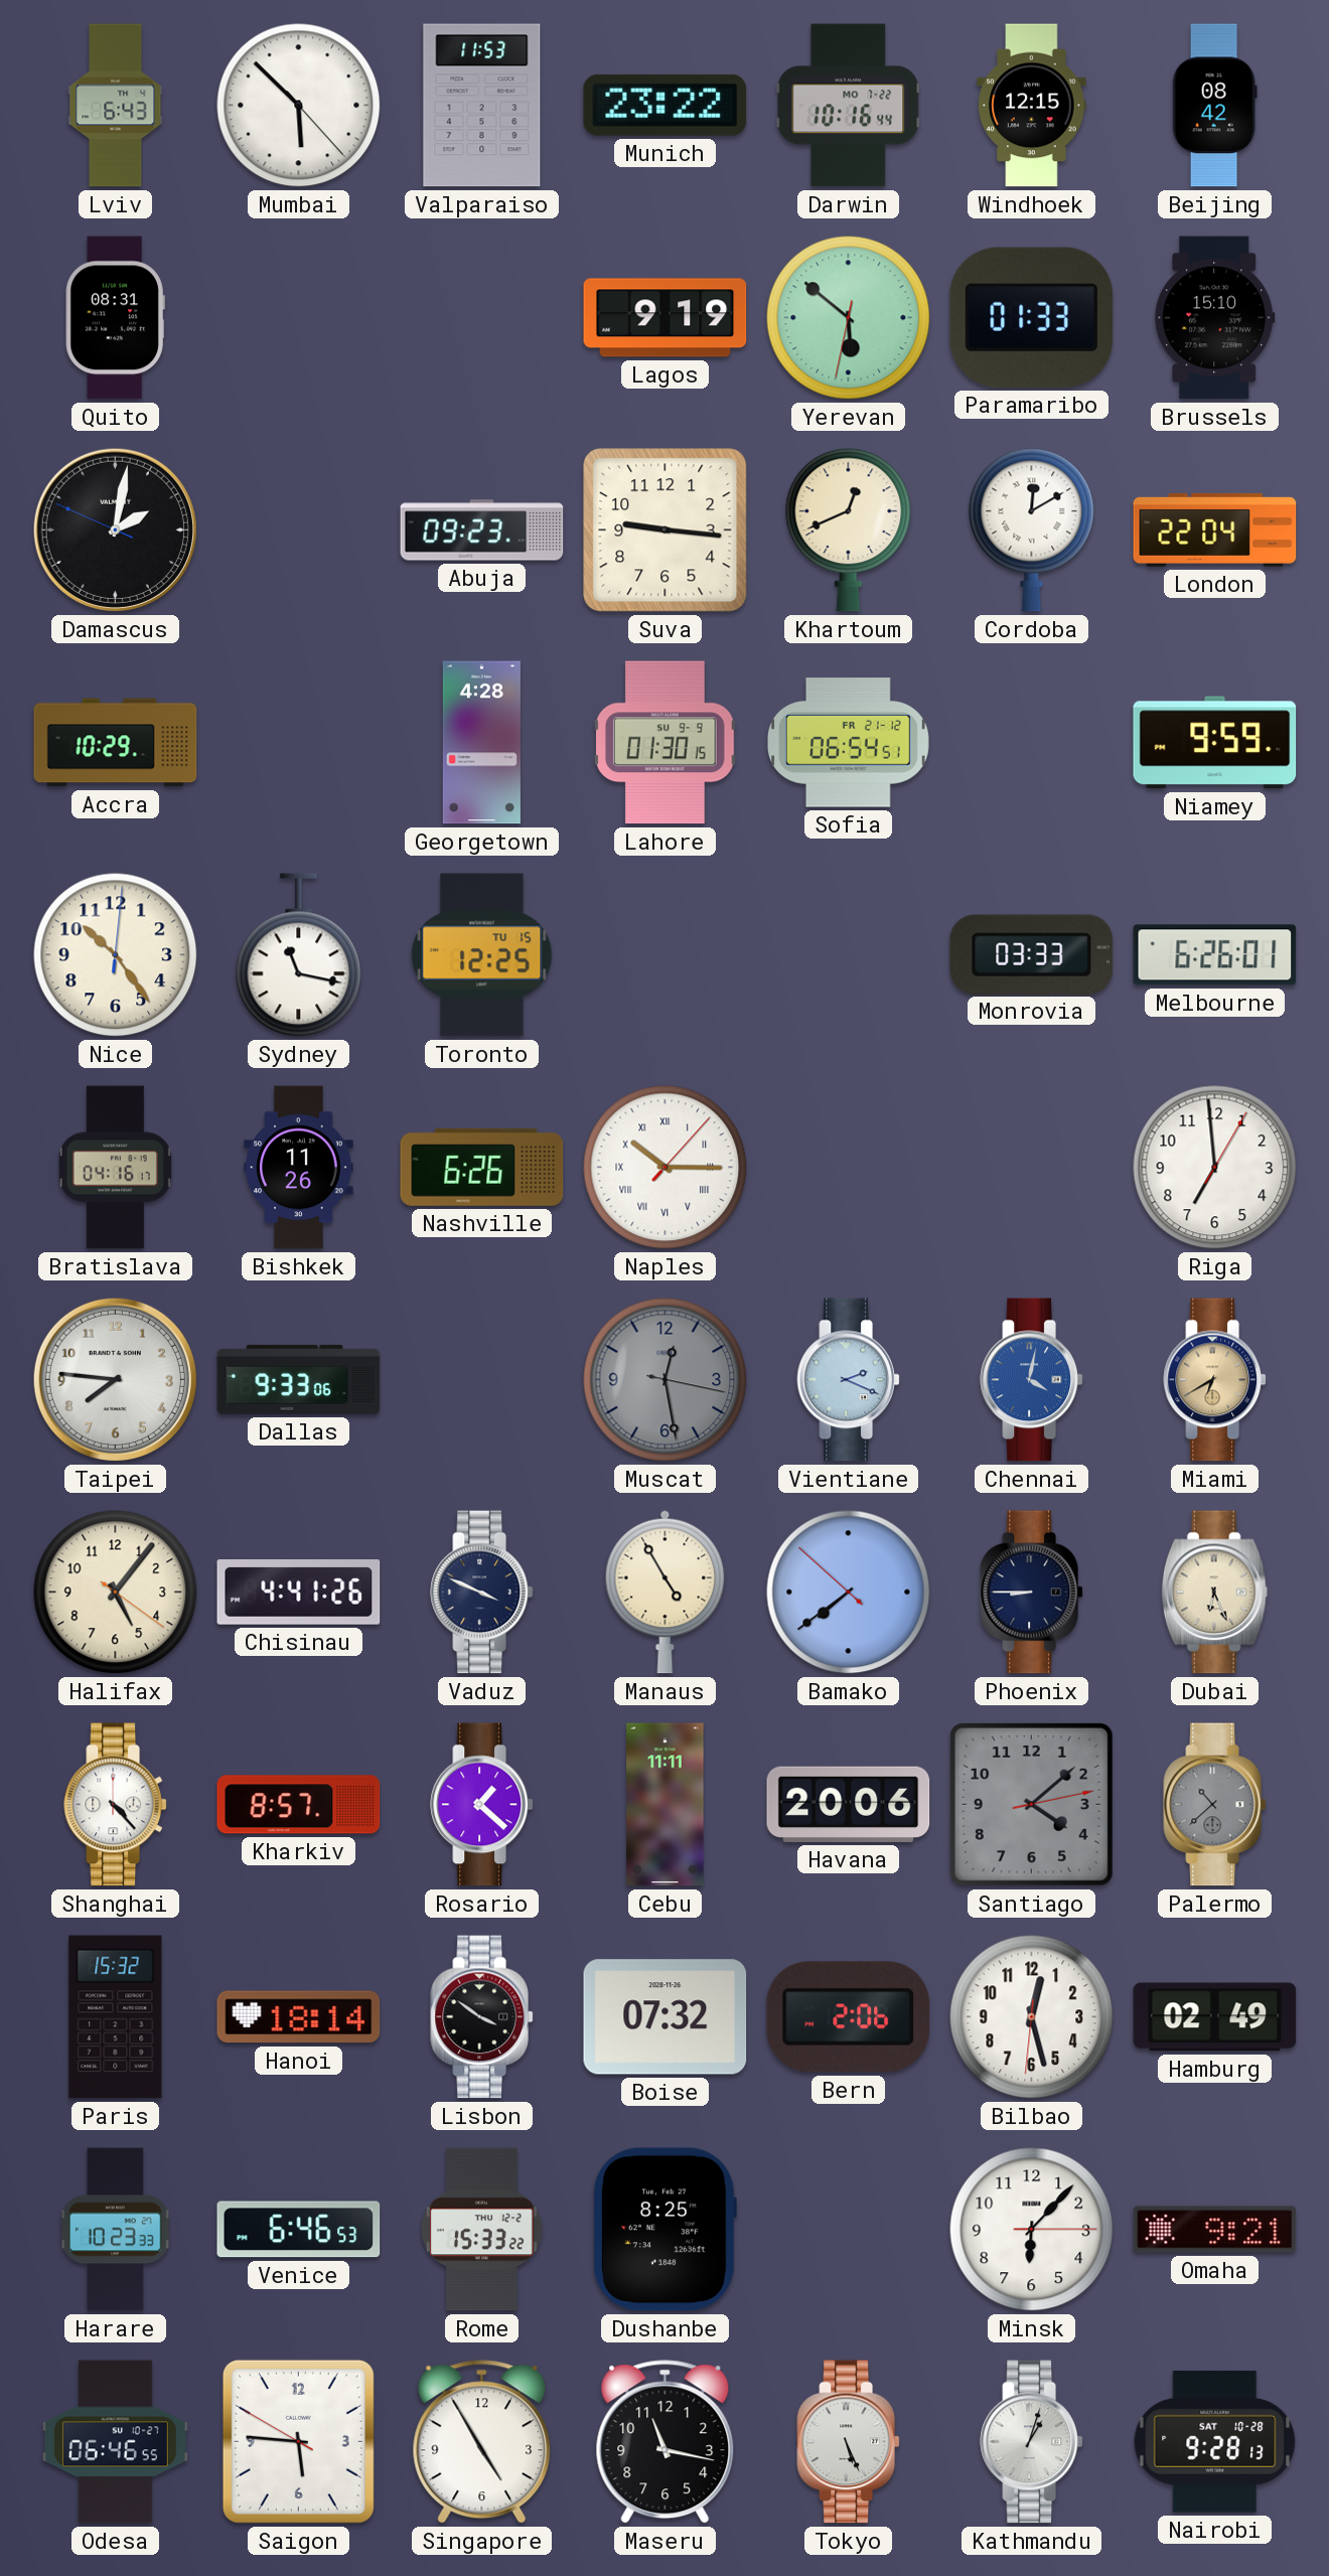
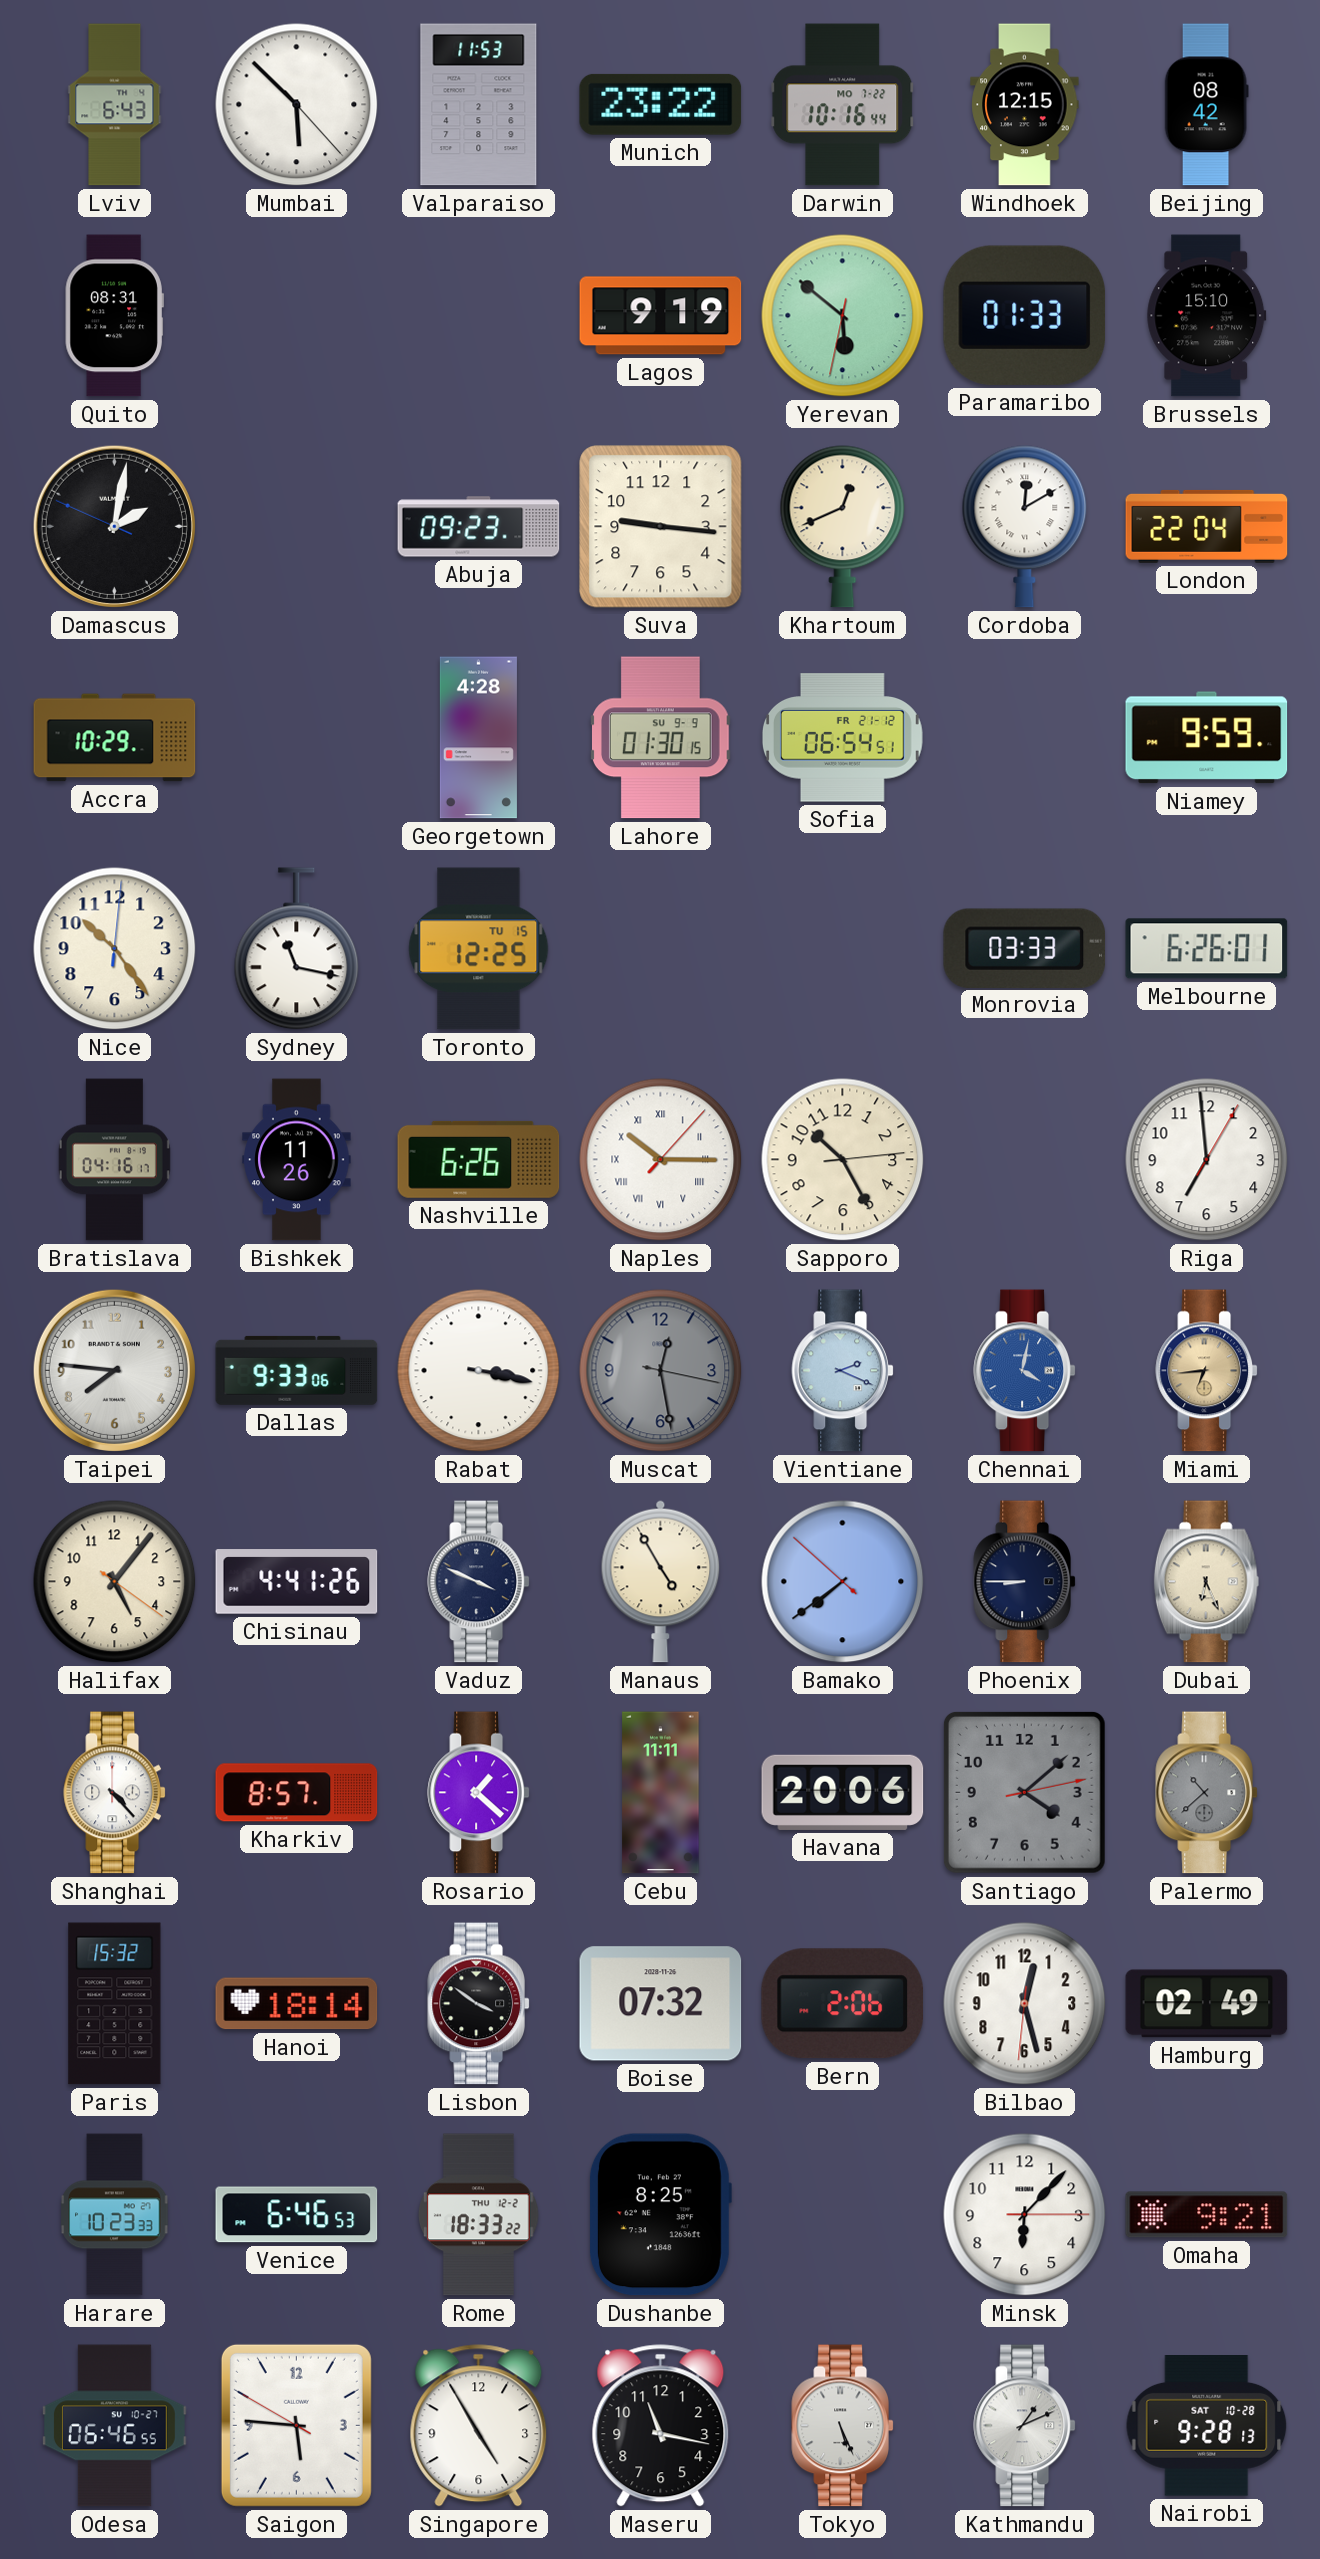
Sapporo: none -> 10:25 (843, 1160)
Rabat: none -> 3:17 (479, 1371)
Miami: 6:40 -> 6:44 (1206, 1371)
Rome: 15:33 -> 18:33 (479, 2215)
Kathmandu: 1:03 -> 1:11 (1024, 2426)
